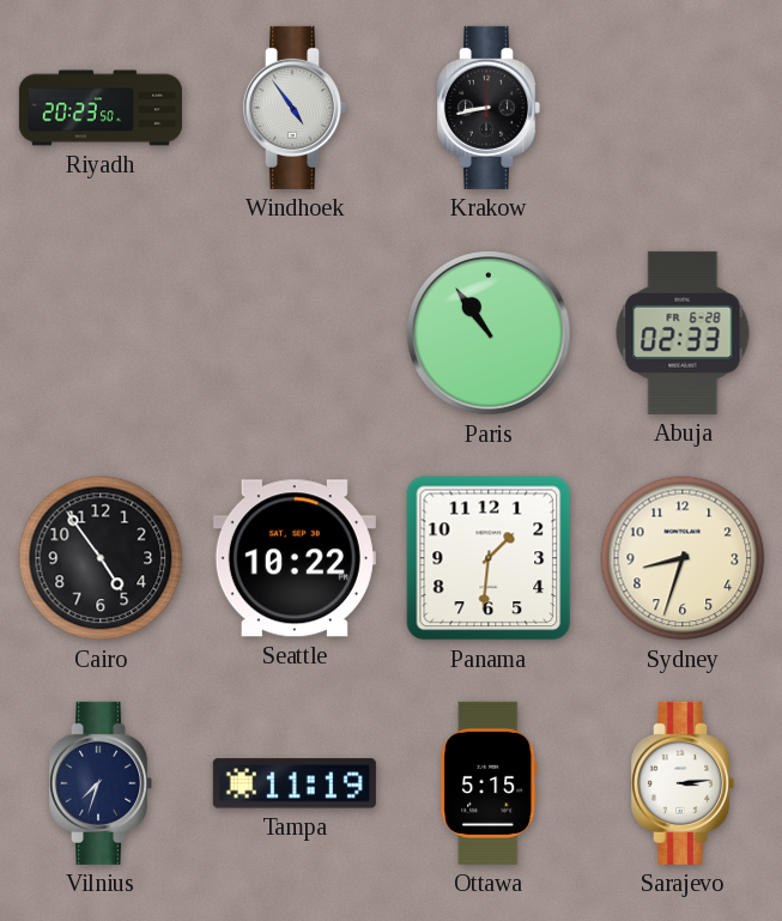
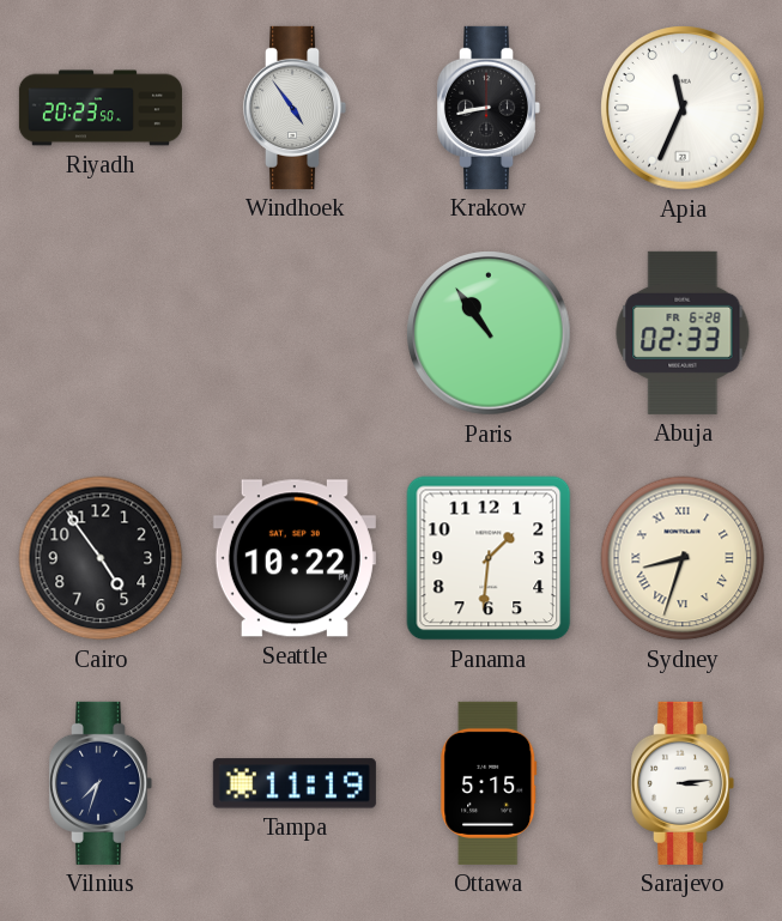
Apia: none -> 11:34 (683, 108)
Sydney numerals: Arabic -> Roman (683, 558)
